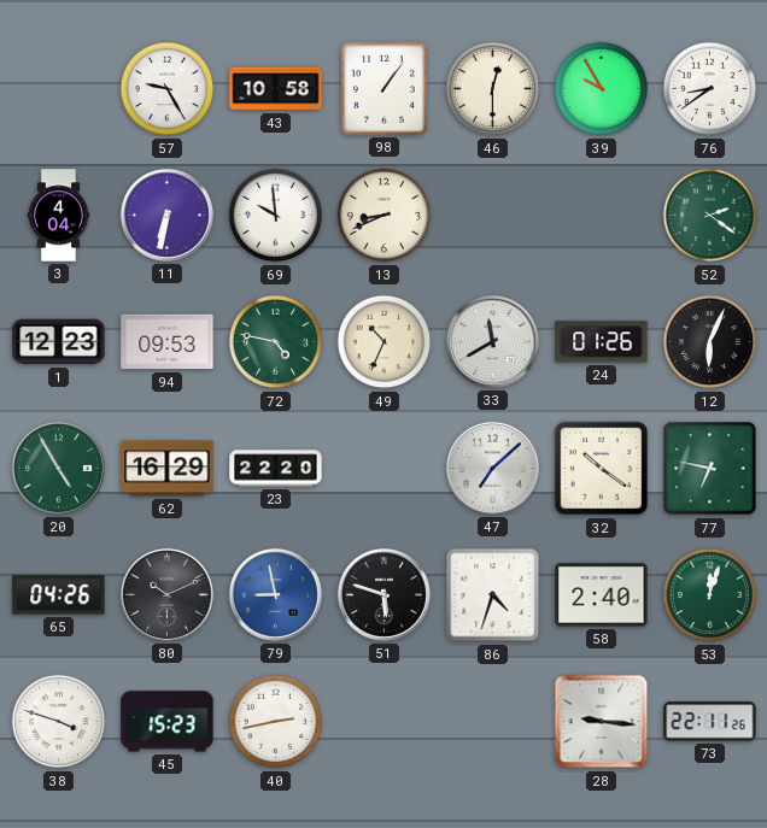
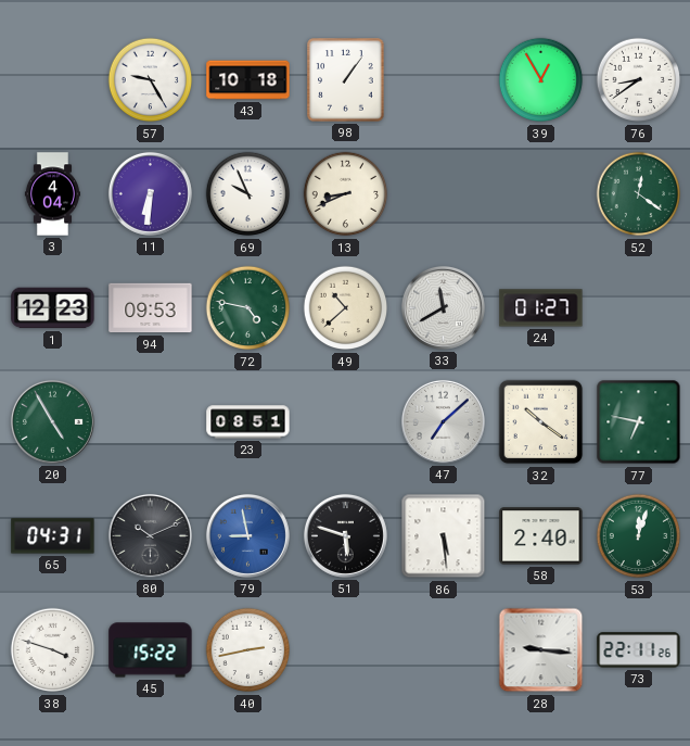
43: 10:58 -> 10:18 (248, 80)
46: 12:30 -> none (493, 89)
39: 9:55 -> 12:55 (541, 80)
11: 6:32 -> 6:31 (150, 193)
69: 9:59 -> 9:56 (248, 194)
52: 2:21 -> 12:21 (639, 194)
49: 10:34 -> 10:38 (346, 308)
24: 01:26 -> 01:27 (541, 308)
12: 6:04 -> none (710, 342)
62: 16:29 -> none (168, 469)
23: 22:20 -> 08:51 (248, 422)
65: 04:26 -> 04:31 (53, 536)
86: 4:33 -> 5:29 (444, 536)
45: 15:23 -> 15:22 (151, 650)
